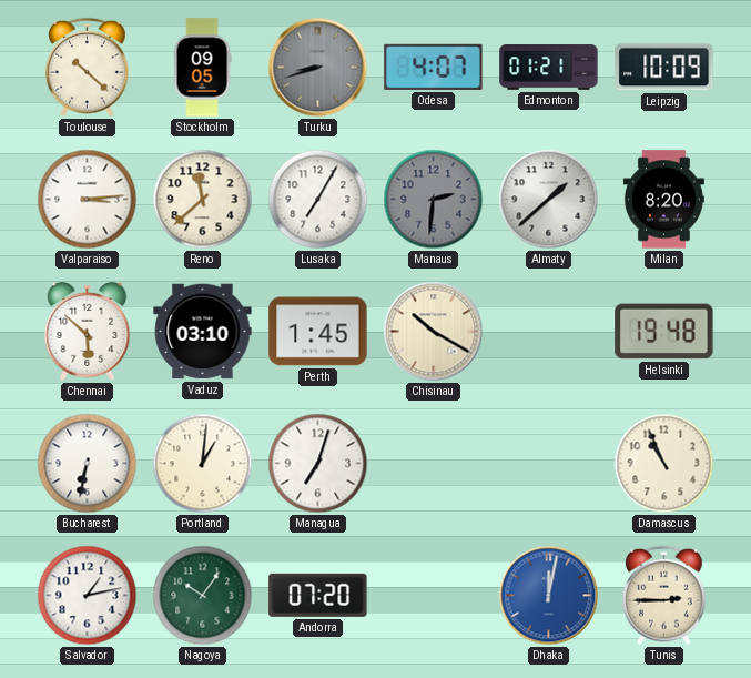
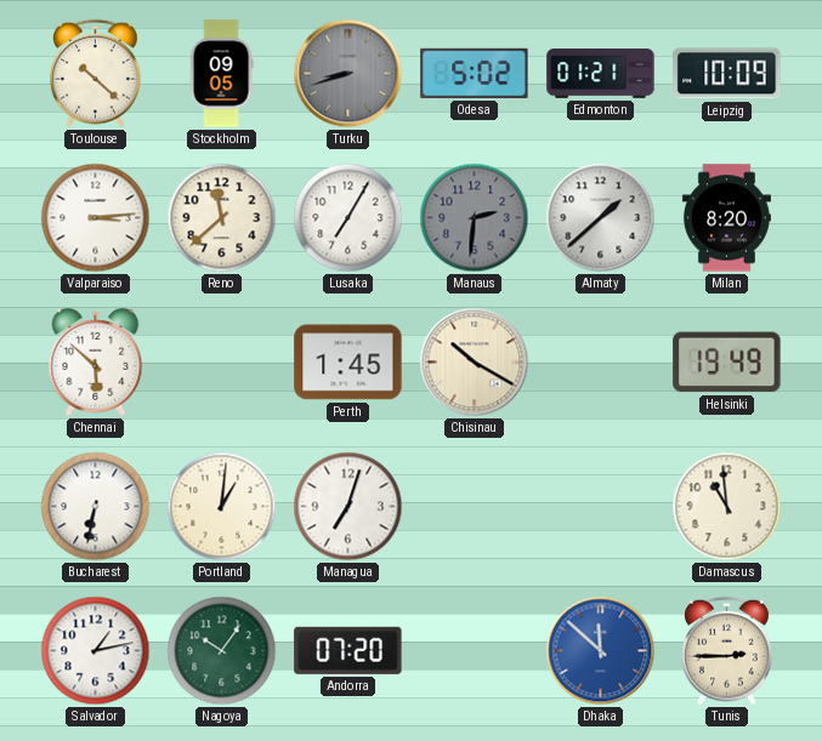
Odesa: 4:07 -> 5:02 (475, 73)
Vaduz: 03:10 -> none (203, 332)
Helsinki: 19:48 -> 19:49 (727, 363)
Damascus: 10:56 -> 10:59 (727, 507)
Dhaka: 12:02 -> 11:52 (601, 651)
